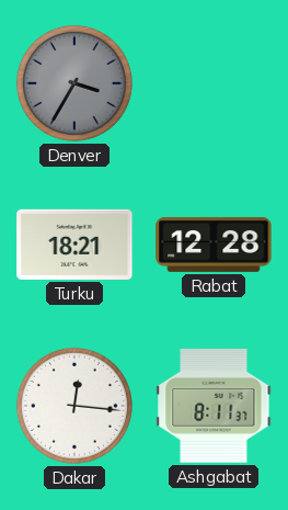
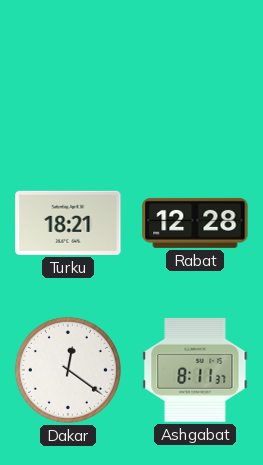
Denver: 3:35 -> none (74, 83)
Dakar: 12:16 -> 12:21 (68, 370)
